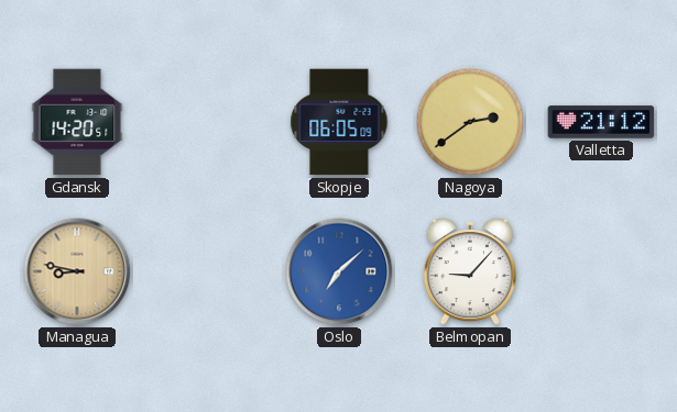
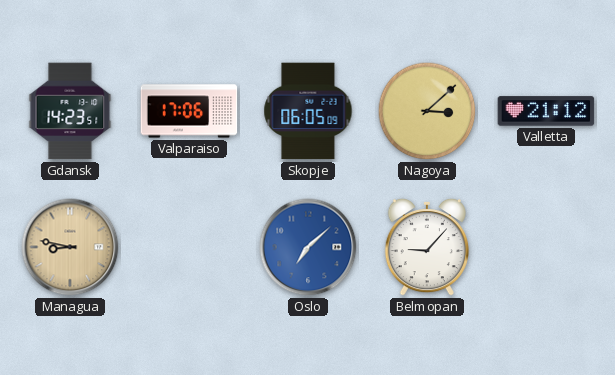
Gdansk: 14:20 -> 14:23 (70, 111)
Valparaiso: none -> 17:06 (189, 111)
Nagoya: 2:39 -> 3:08 (427, 111)
